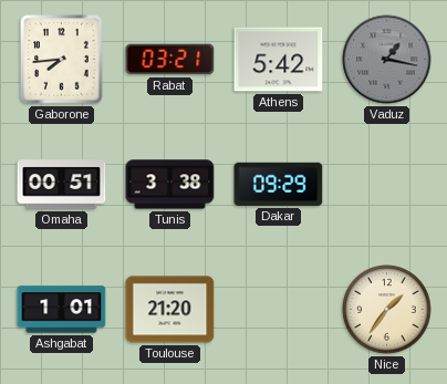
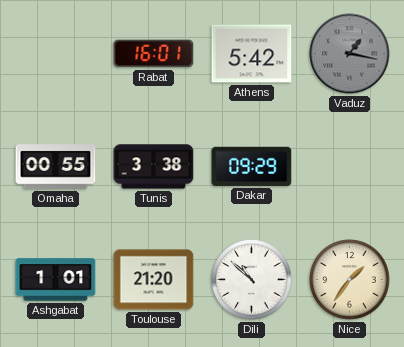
Gaborone: 7:44 -> none (62, 60)
Rabat: 03:21 -> 16:01 (154, 54)
Omaha: 00:51 -> 00:55 (56, 167)
Dili: none -> 10:52 (252, 280)
